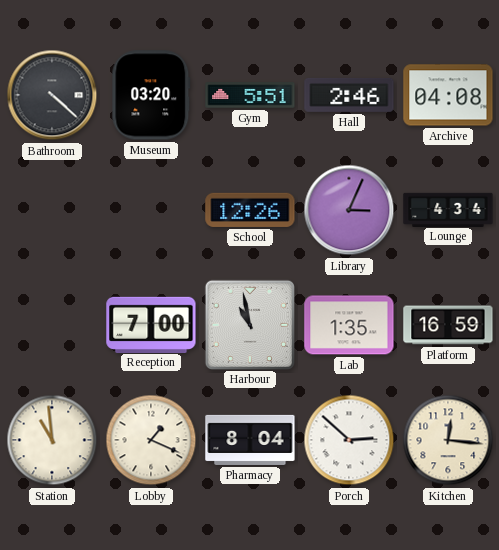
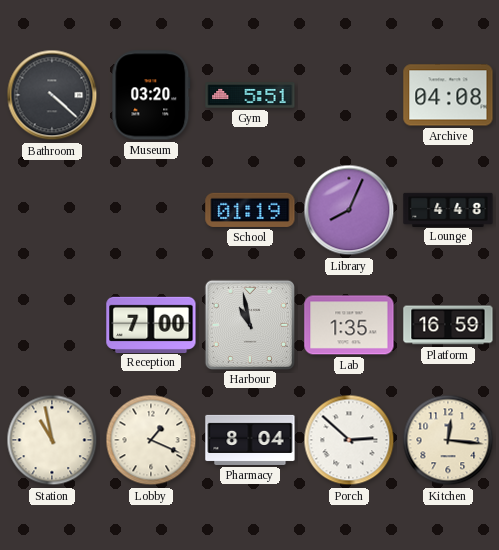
Hall: 2:46 -> none (349, 95)
School: 12:26 -> 01:19 (250, 210)
Library: 3:04 -> 8:04 (349, 210)
Lounge: 4:34 -> 4:48 (448, 209)
Station: 10:59 -> 10:58 (52, 440)
